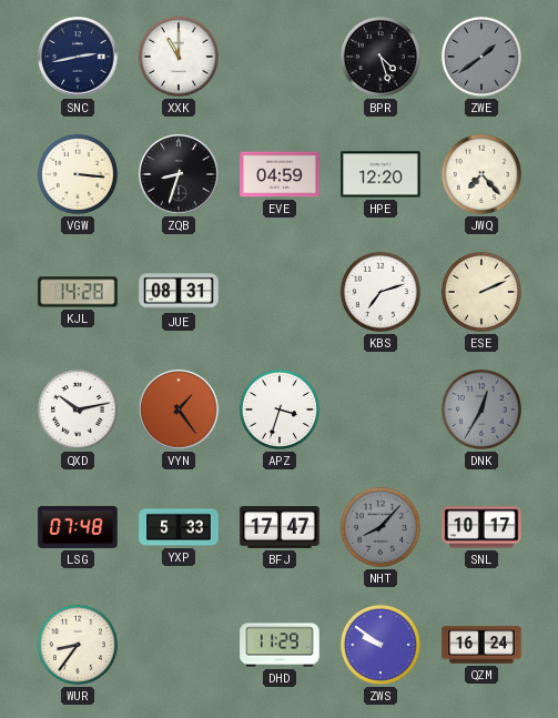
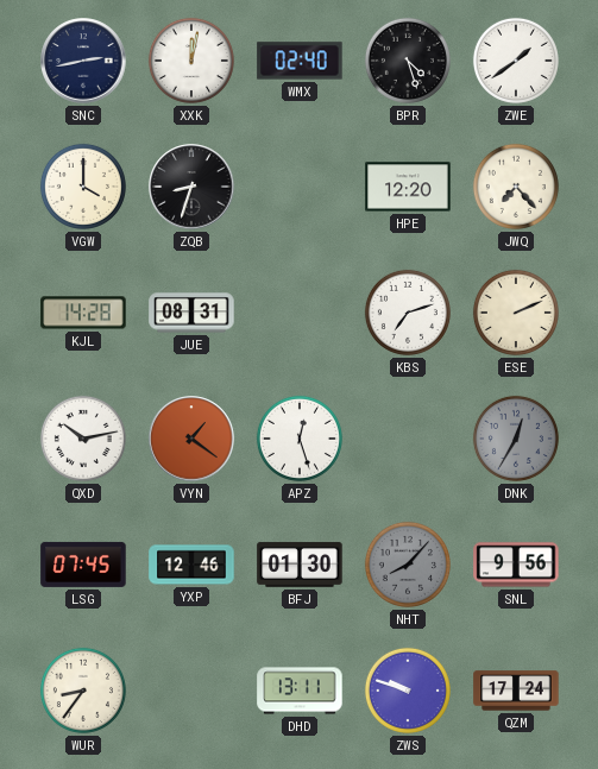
XXK: 11:00 -> 12:02 (191, 61)
WMX: none -> 02:40 (300, 61)
ZWE dial: grey -> white (516, 61)
VGW: 3:16 -> 4:00 (83, 187)
EVE: 04:59 -> none (280, 174)
VYN: 1:24 -> 1:21 (191, 439)
APZ: 3:33 -> 12:27 (300, 439)
LSG: 07:48 -> 07:45 (83, 565)
YXP: 5:33 -> 12:46 (191, 565)
BFJ: 17:47 -> 01:30 (300, 565)
SNL: 10:17 -> 9:56 (516, 565)
DHD: 11:29 -> 13:11 (300, 691)
ZWS: 9:51 -> 9:48 (408, 691)
QZM: 16:24 -> 17:24 (516, 691)
